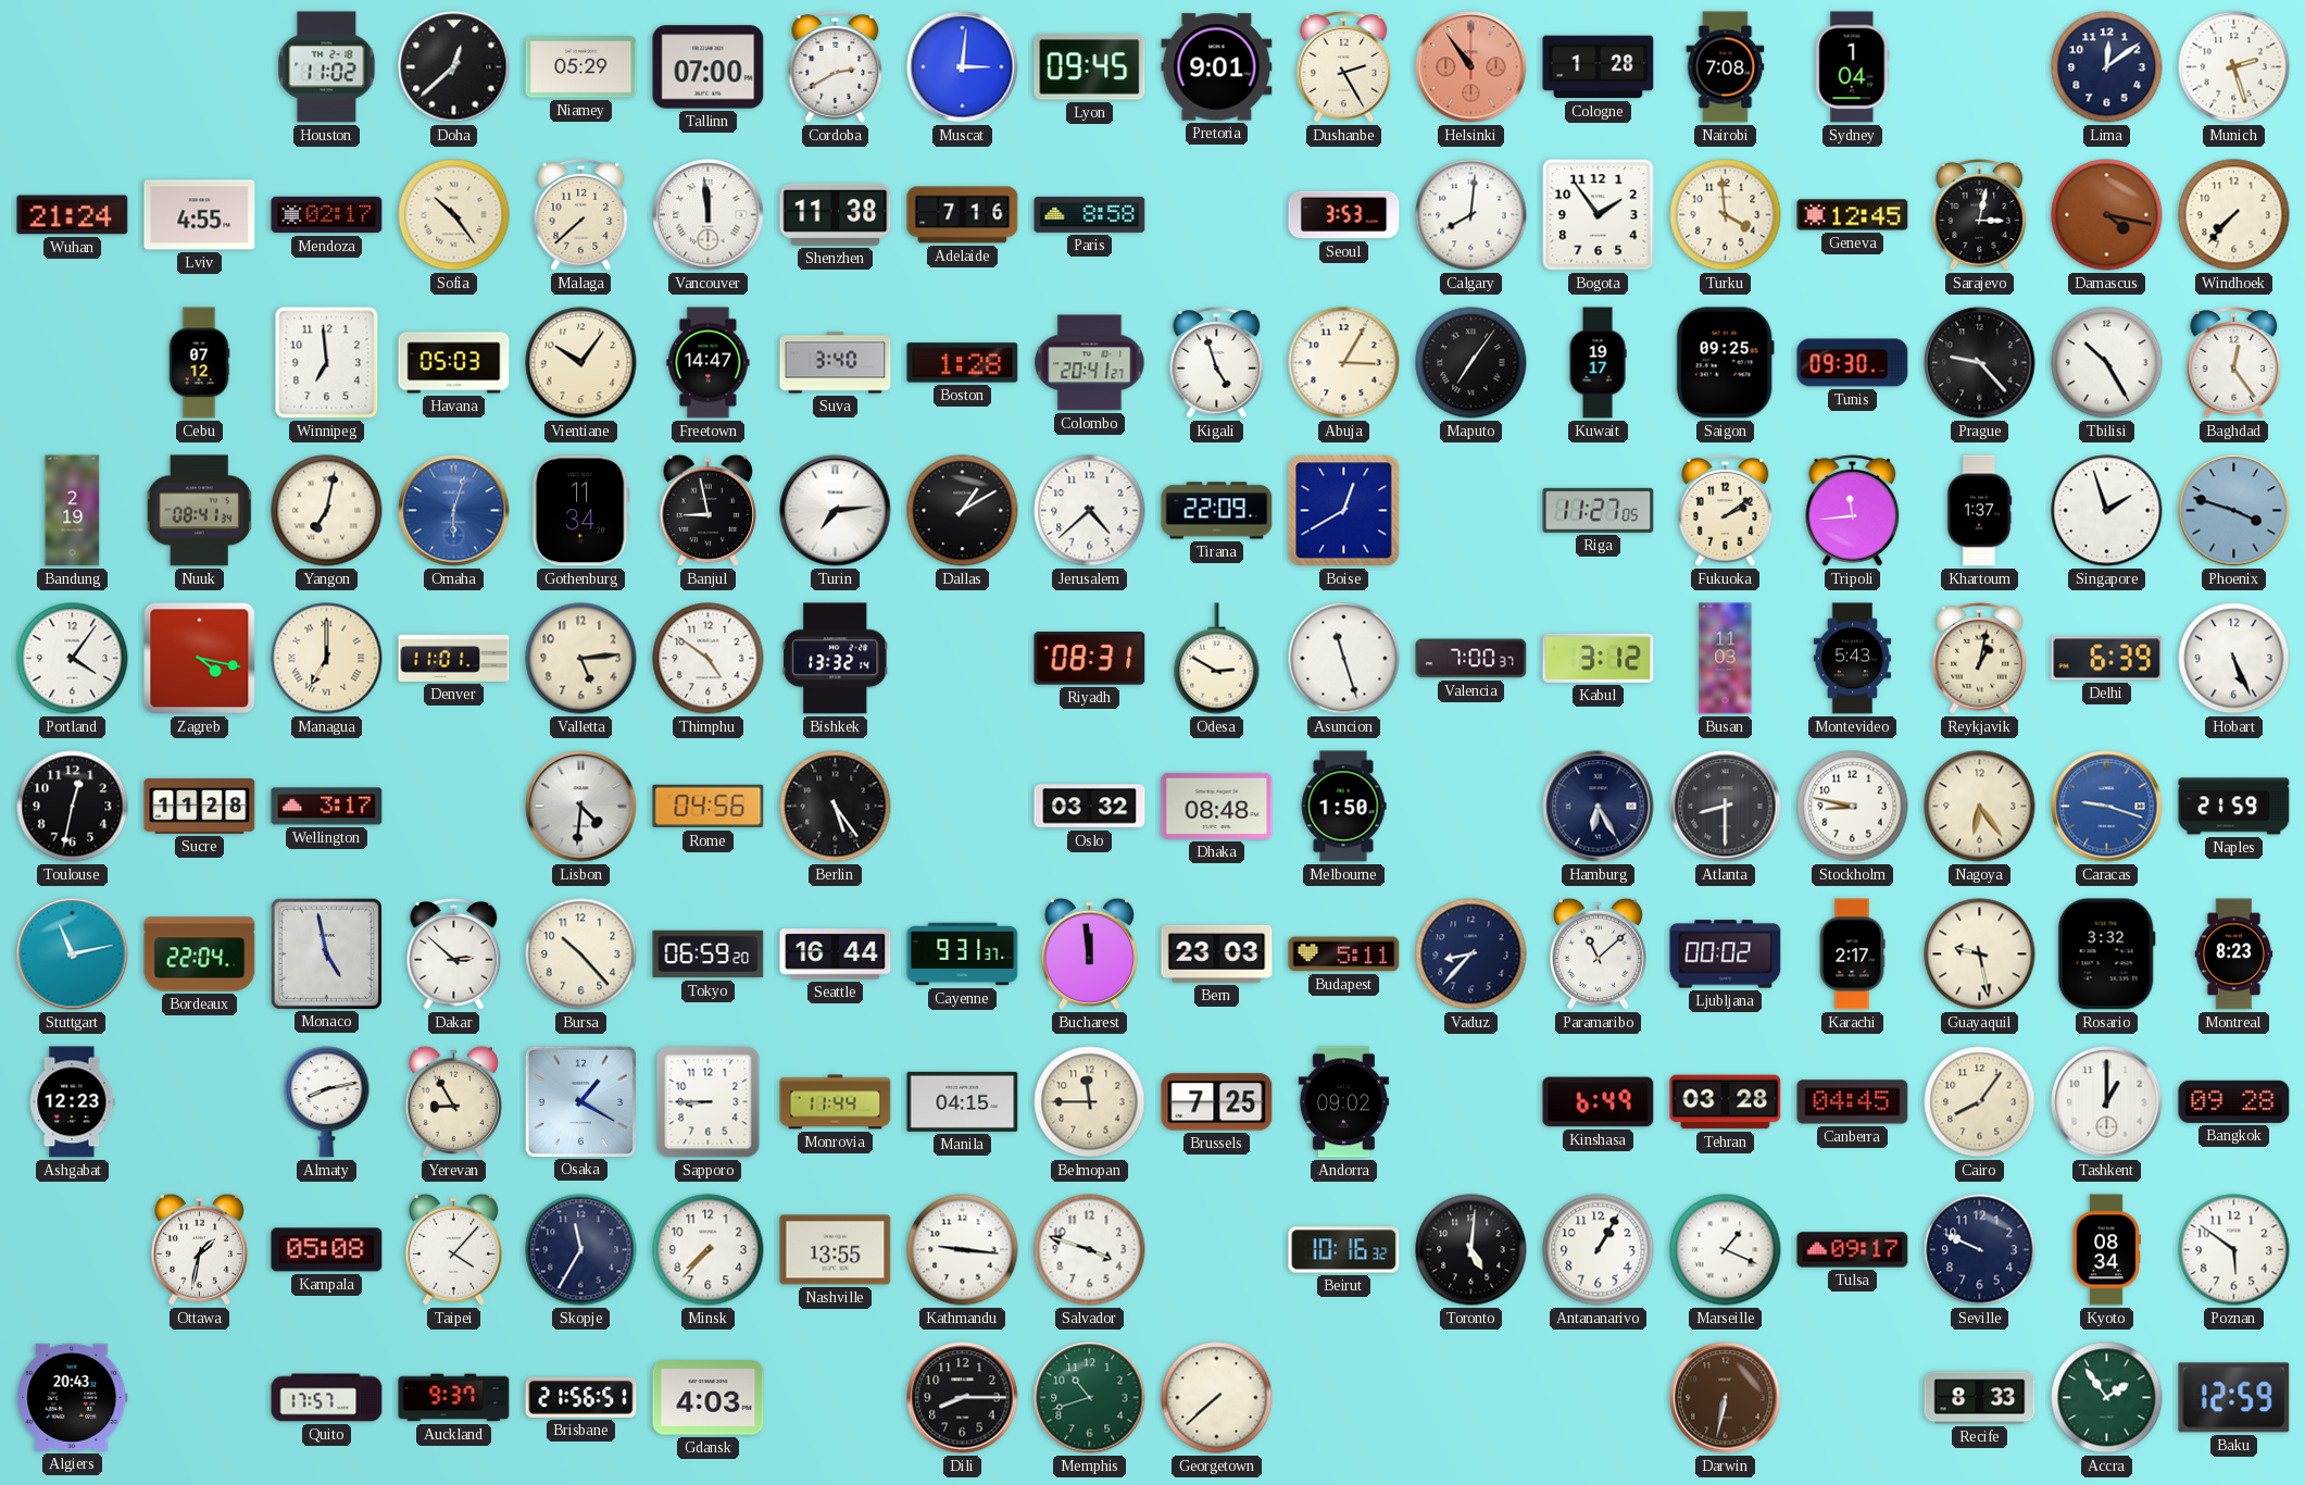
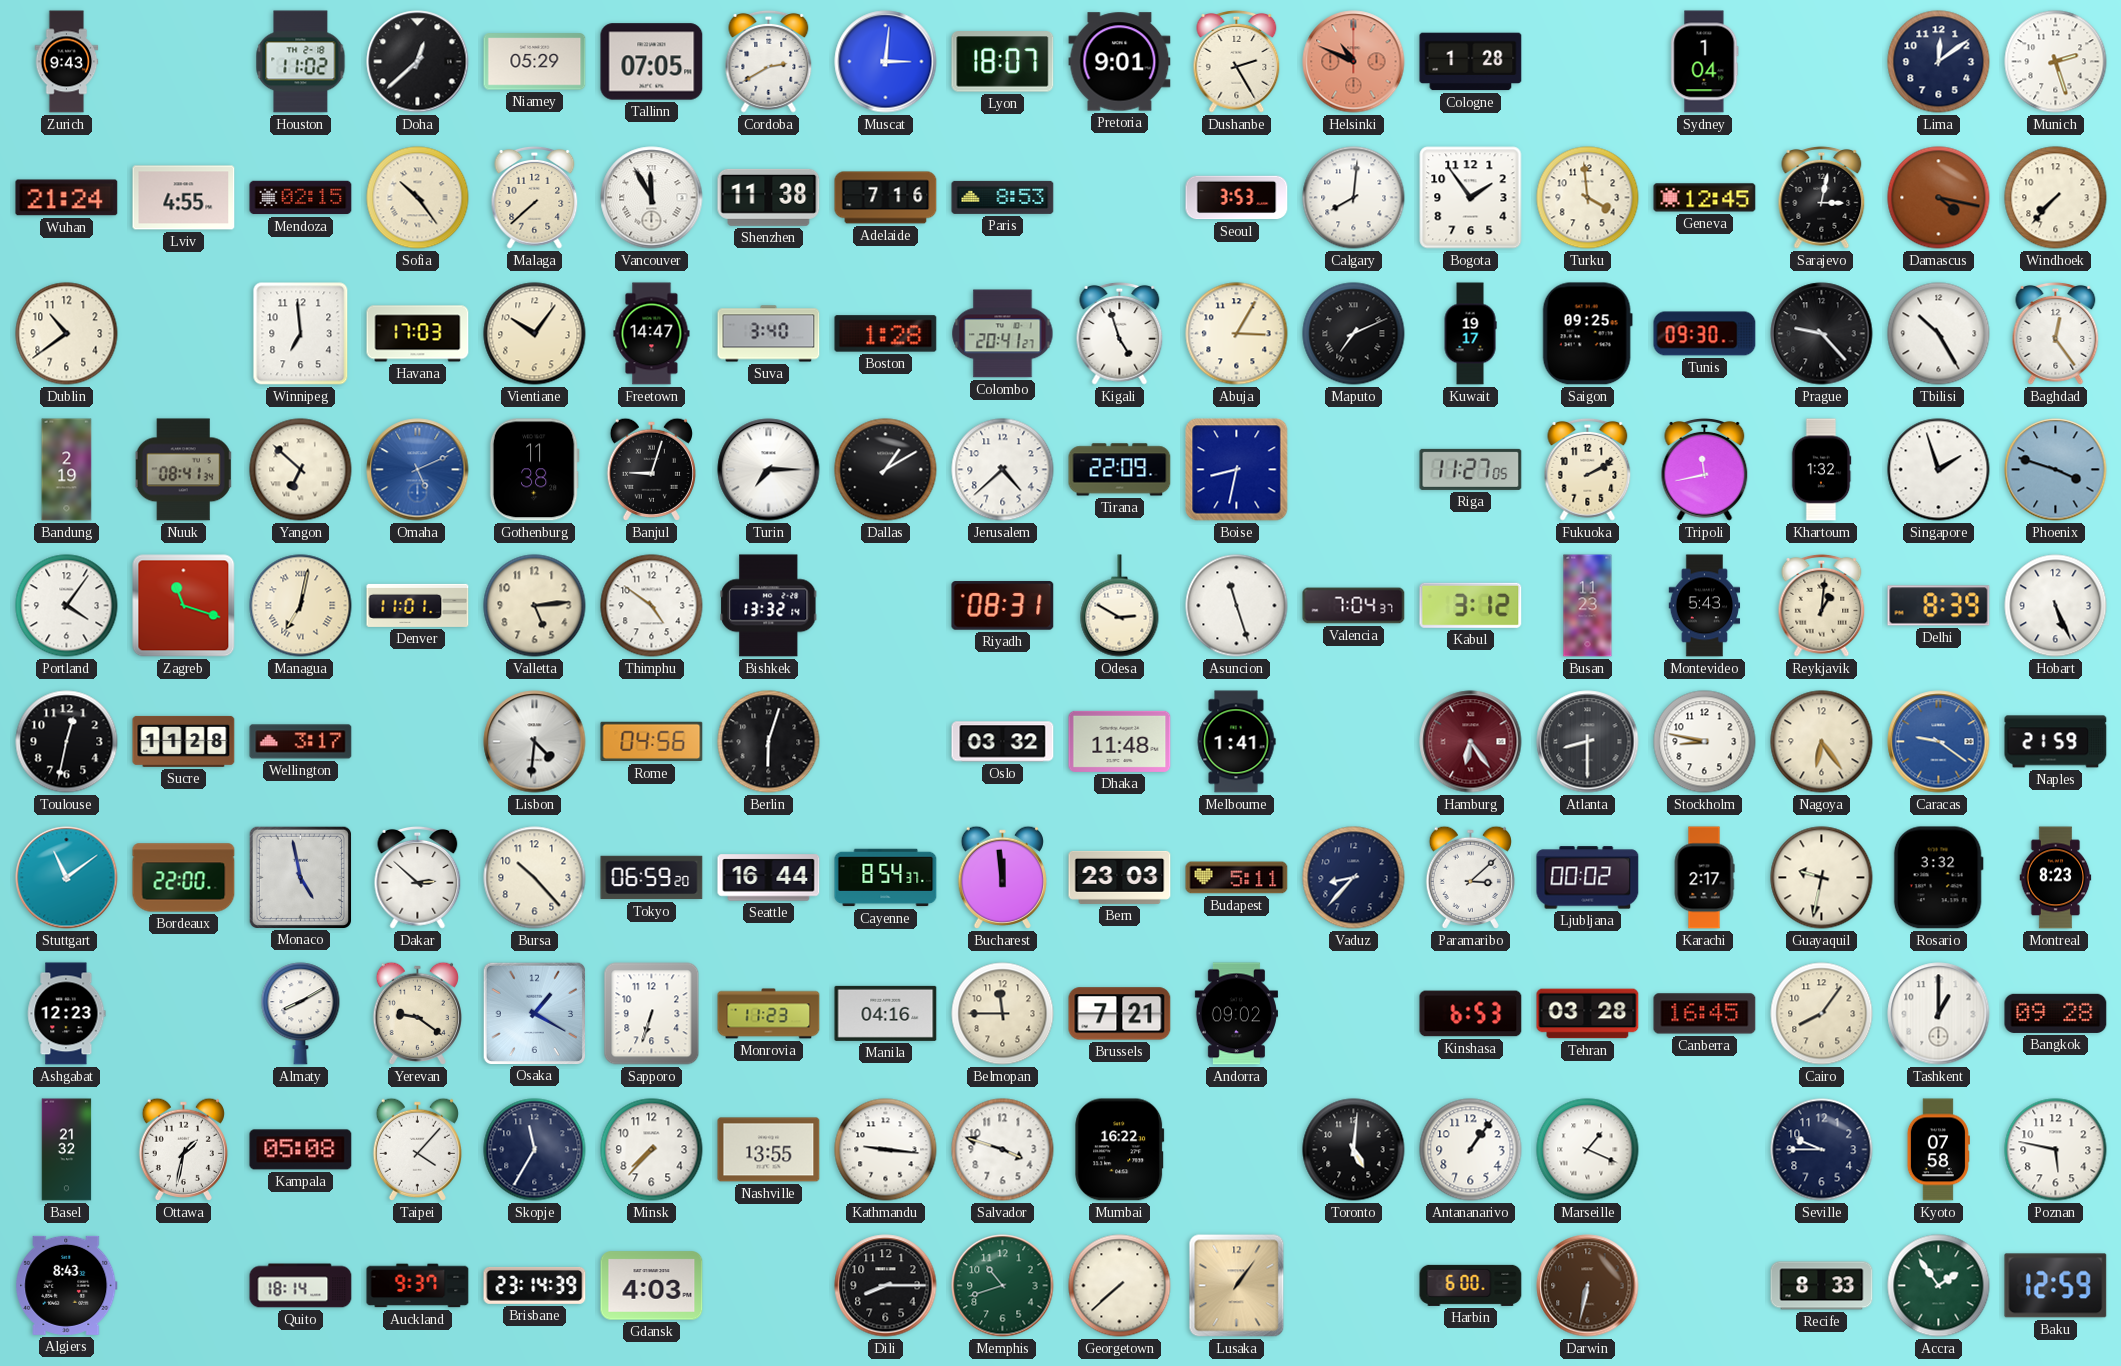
Zurich: none -> 9:43 (67, 62)
Tallinn: 07:00 -> 07:05 (652, 62)
Lyon: 09:45 -> 18:07 (1003, 62)
Helsinki: 10:54 -> 10:49 (1354, 62)
Nairobi: 7:08 -> none (1726, 67)
Mendoza: 02:17 -> 02:15 (301, 198)
Vancouver: 11:59 -> 11:55 (652, 198)
Paris: 8:58 -> 8:53 (1003, 197)
Dublin: none -> 10:39 (67, 334)
Cebu: 07:12 -> none (199, 363)
Havana: 05:03 -> 17:03 (418, 334)
Maputo: 7:06 -> 7:11 (1354, 334)
Yangon: 7:02 -> 6:52 (301, 470)
Omaha: 6:03 -> 5:11 (418, 470)
Gothenburg: 11:34 -> 11:38 (534, 470)
Banjul: 8:58 -> 9:03 (651, 469)
Turin: 7:14 -> 7:15 (769, 470)
Boise: 12:40 -> 8:32 (1237, 470)
Fukuoka: 2:09 -> 2:10 (1588, 469)
Tripoli: 11:44 -> 11:43 (1705, 469)
Khartoum: 1:37 -> 1:32 (1821, 470)
Zagreb: 4:17 -> 11:18 (184, 606)
Managua: 7:00 -> 7:02 (301, 606)
Valencia: 7:00 -> 7:04 (1354, 606)
Busan: 11:03 -> 11:23 (1588, 606)
Reykjavik: 1:02 -> 1:01 (1822, 605)
Delhi: 6:39 -> 8:39 (1939, 606)
Berlin: 5:24 -> 6:03 (769, 742)
Dhaka: 08:48 -> 11:48 (1120, 741)
Melbourne: 1:50 -> 1:41 (1236, 742)
Hamburg: 6:25 -> 6:24 (1471, 742)
Hamburg dial: navy -> burgundy (1471, 742)
Caracas: 9:18 -> 9:21 (1939, 742)
Stuttgart: 11:13 -> 11:09 (67, 878)
Bordeaux: 22:04 -> 22:00 (184, 878)
Cayenne: 9:31 -> 8:54 (886, 878)
Paramaribo: 11:08 -> 3:08 (1470, 877)
Guayaquil: 9:28 -> 9:32 (1822, 878)
Almaty: 8:13 -> 8:10 (301, 1014)
Yerevan: 8:55 -> 9:21 (417, 1013)
Sapporo: 8:45 -> 6:33 (652, 1014)
Monrovia: 11:44 -> 11:23 (769, 1014)
Manila: 04:15 -> 04:16 (886, 1013)
Brussels: 7:25 -> 7:21 (1120, 1014)
Kinshasa: 6:49 -> 6:53 (1471, 1014)
Canberra: 04:45 -> 16:45 (1705, 1014)
Basel: none -> 21:32 (67, 1150)
Mumbai: none -> 16:22 (1120, 1150)
Beirut: 10:16 -> none (1344, 1250)
Antananarivo: 1:05 -> 1:06 (1471, 1150)
Tulsa: 09:17 -> none (1853, 1250)
Seville: 9:49 -> 9:45 (1822, 1150)
Kyoto: 08:34 -> 07:58 (1938, 1150)
Poznan: 5:51 -> 5:47 (2056, 1150)
Algiers: 20:43 -> 8:43 (67, 1285)
Quito: 17:57 -> 18:14 (301, 1286)
Brisbane: 21:56 -> 23:14 (535, 1285)
Lusaka: none -> 1:06 (1237, 1286)
Harbin: none -> 6:00 (1471, 1285)
